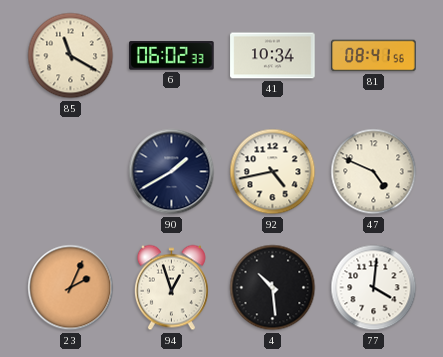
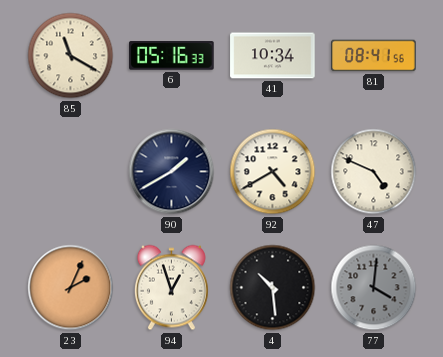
6: 06:02 -> 05:16 (172, 56)
92: 4:43 -> 4:40 (273, 172)
77 dial: white -> grey (374, 288)
